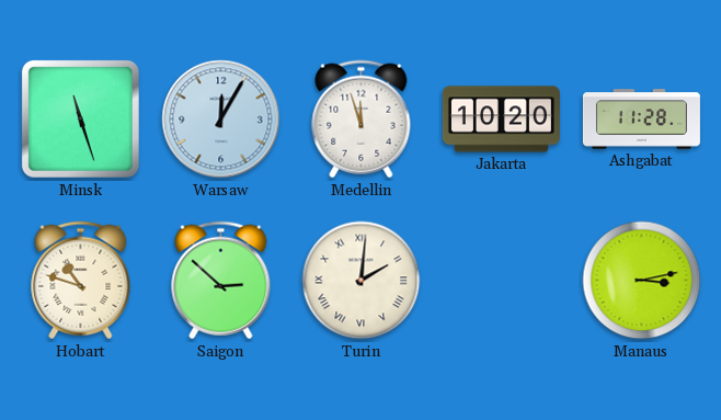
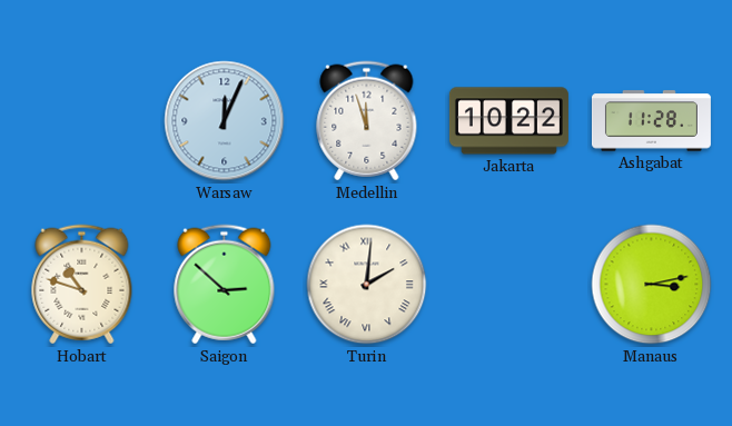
Minsk: 11:27 -> none (80, 118)
Warsaw: 12:05 -> 12:04 (225, 121)
Jakarta: 10:20 -> 10:22 (508, 121)
